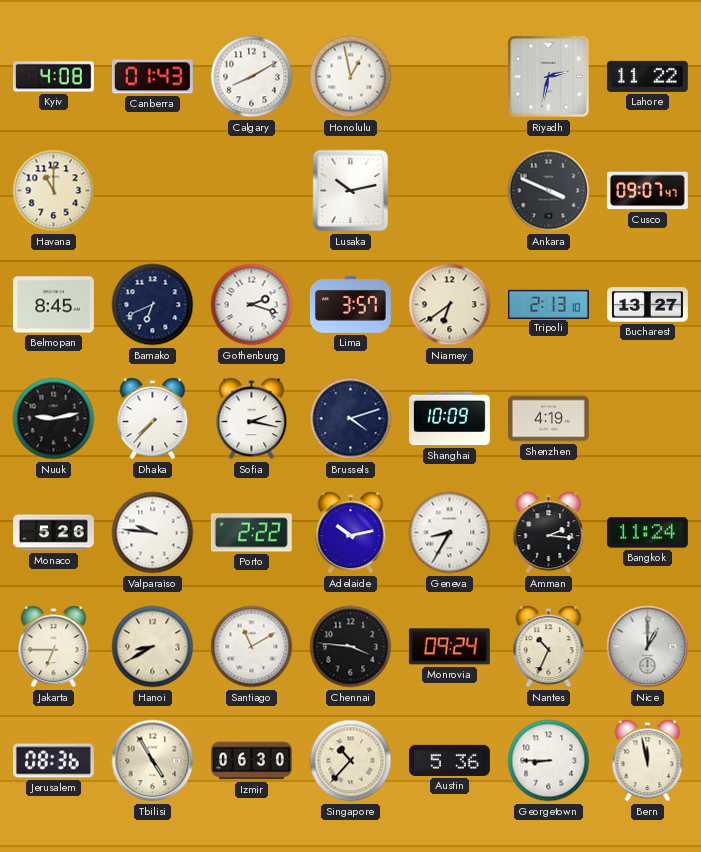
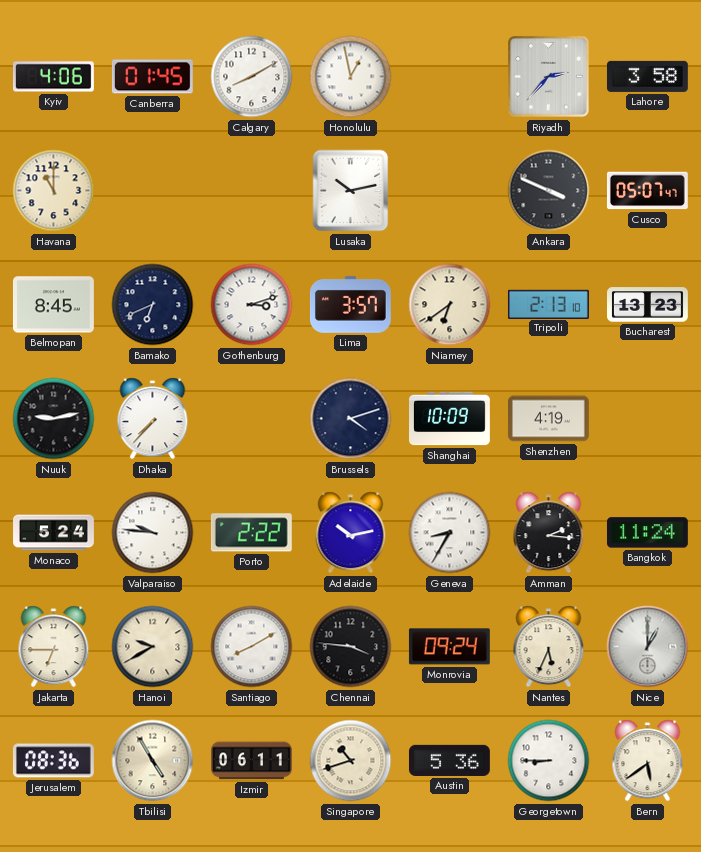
Kyiv: 4:08 -> 4:06 (53, 77)
Canberra: 01:43 -> 01:45 (152, 77)
Riyadh: 2:32 -> 2:37 (549, 77)
Lahore: 11:22 -> 3:58 (647, 76)
Cusco: 09:07 -> 05:07 (647, 191)
Gothenburg: 2:18 -> 3:12 (252, 305)
Bucharest: 13:27 -> 13:23 (648, 305)
Sofia: 2:17 -> none (252, 419)
Monaco: 5:26 -> 5:24 (54, 533)
Hanoi: 8:40 -> 9:40 (153, 647)
Santiago: 11:10 -> 8:10 (252, 647)
Nantes: 10:34 -> 5:34 (549, 647)
Izmir: 06:30 -> 06:11 (252, 761)
Singapore: 10:37 -> 10:42 (351, 761)
Bern: 11:58 -> 5:39 (648, 761)
